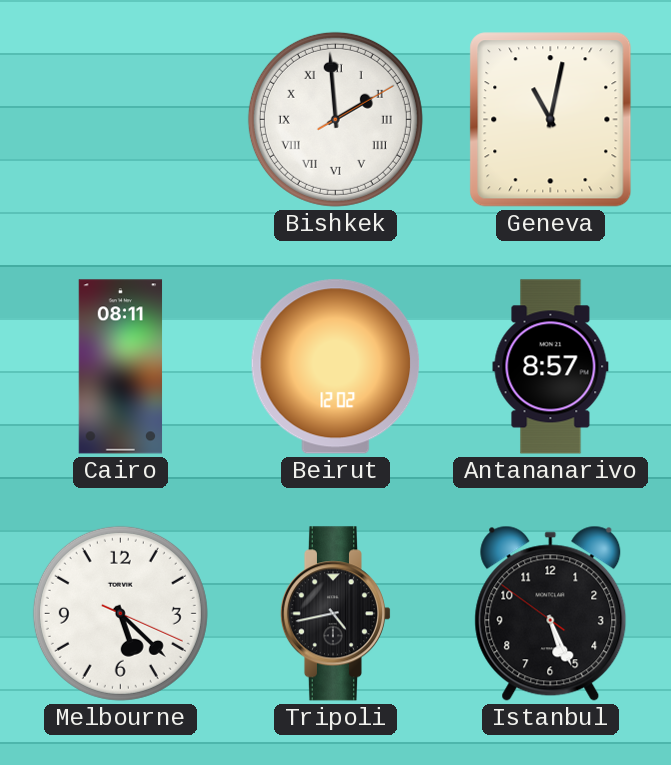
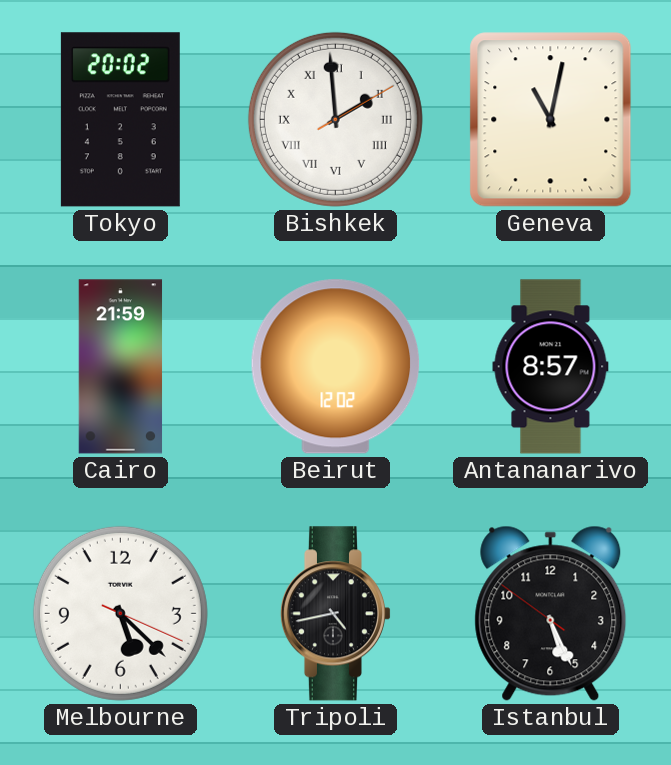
Tokyo: none -> 20:02 (120, 120)
Cairo: 08:11 -> 21:59 (121, 367)
